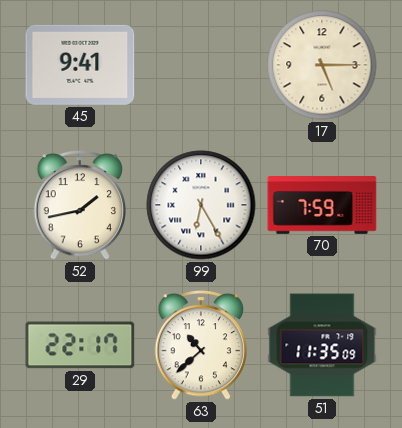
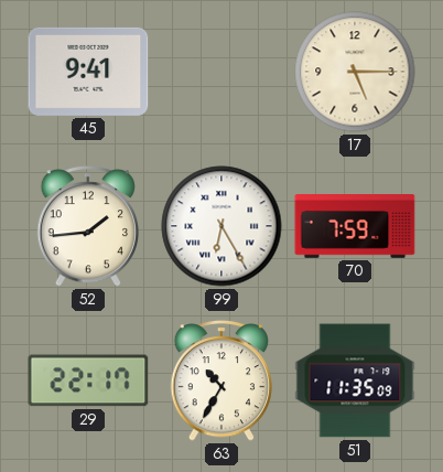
52: 1:43 -> 1:44 (87, 227)
63: 10:38 -> 10:35 (220, 382)
